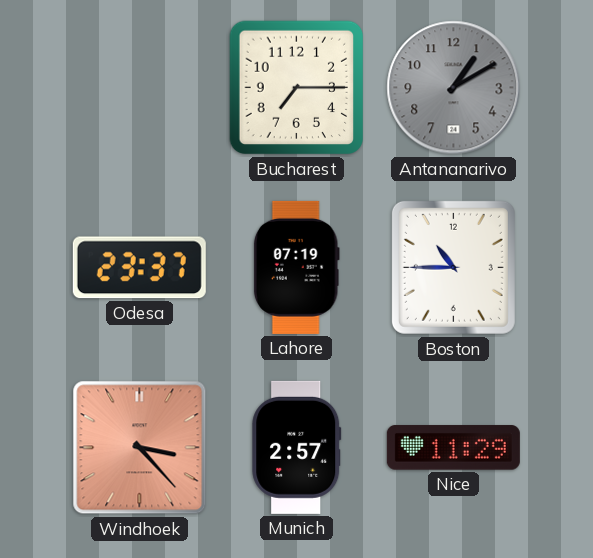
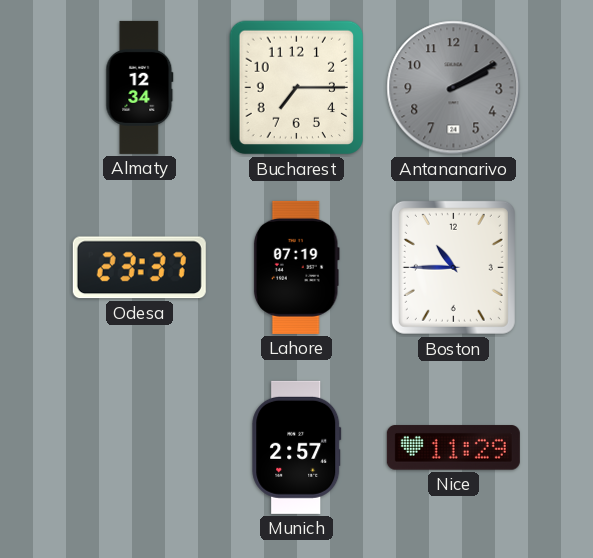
Almaty: none -> 12:34 (140, 87)
Antananarivo: 1:10 -> 2:10 (454, 88)
Windhoek: 3:23 -> none (140, 448)
